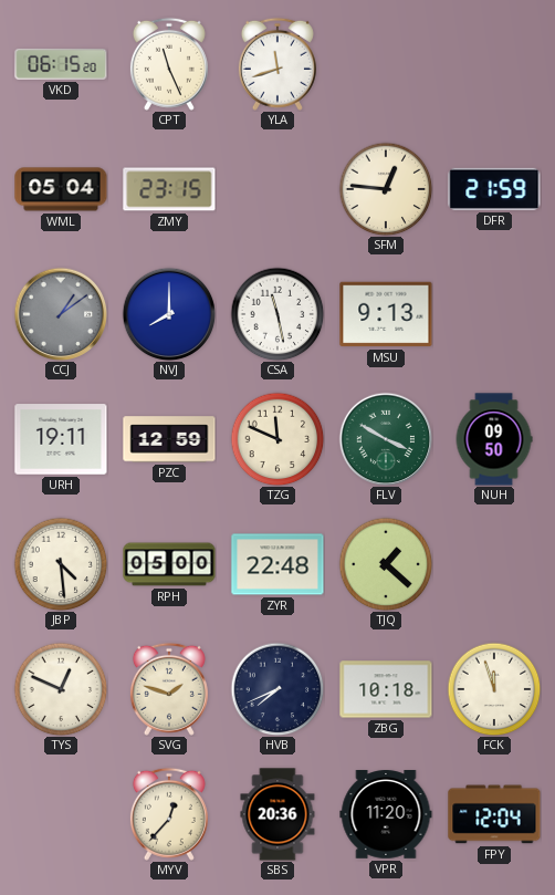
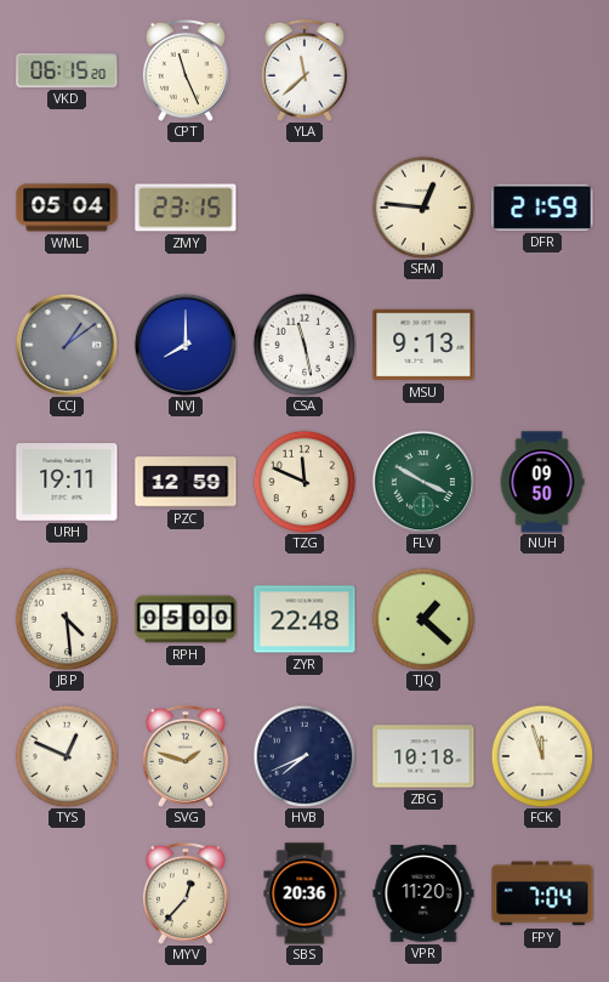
YLA: 11:42 -> 11:38 (304, 70)
FPY: 12:04 -> 7:04 (542, 893)
